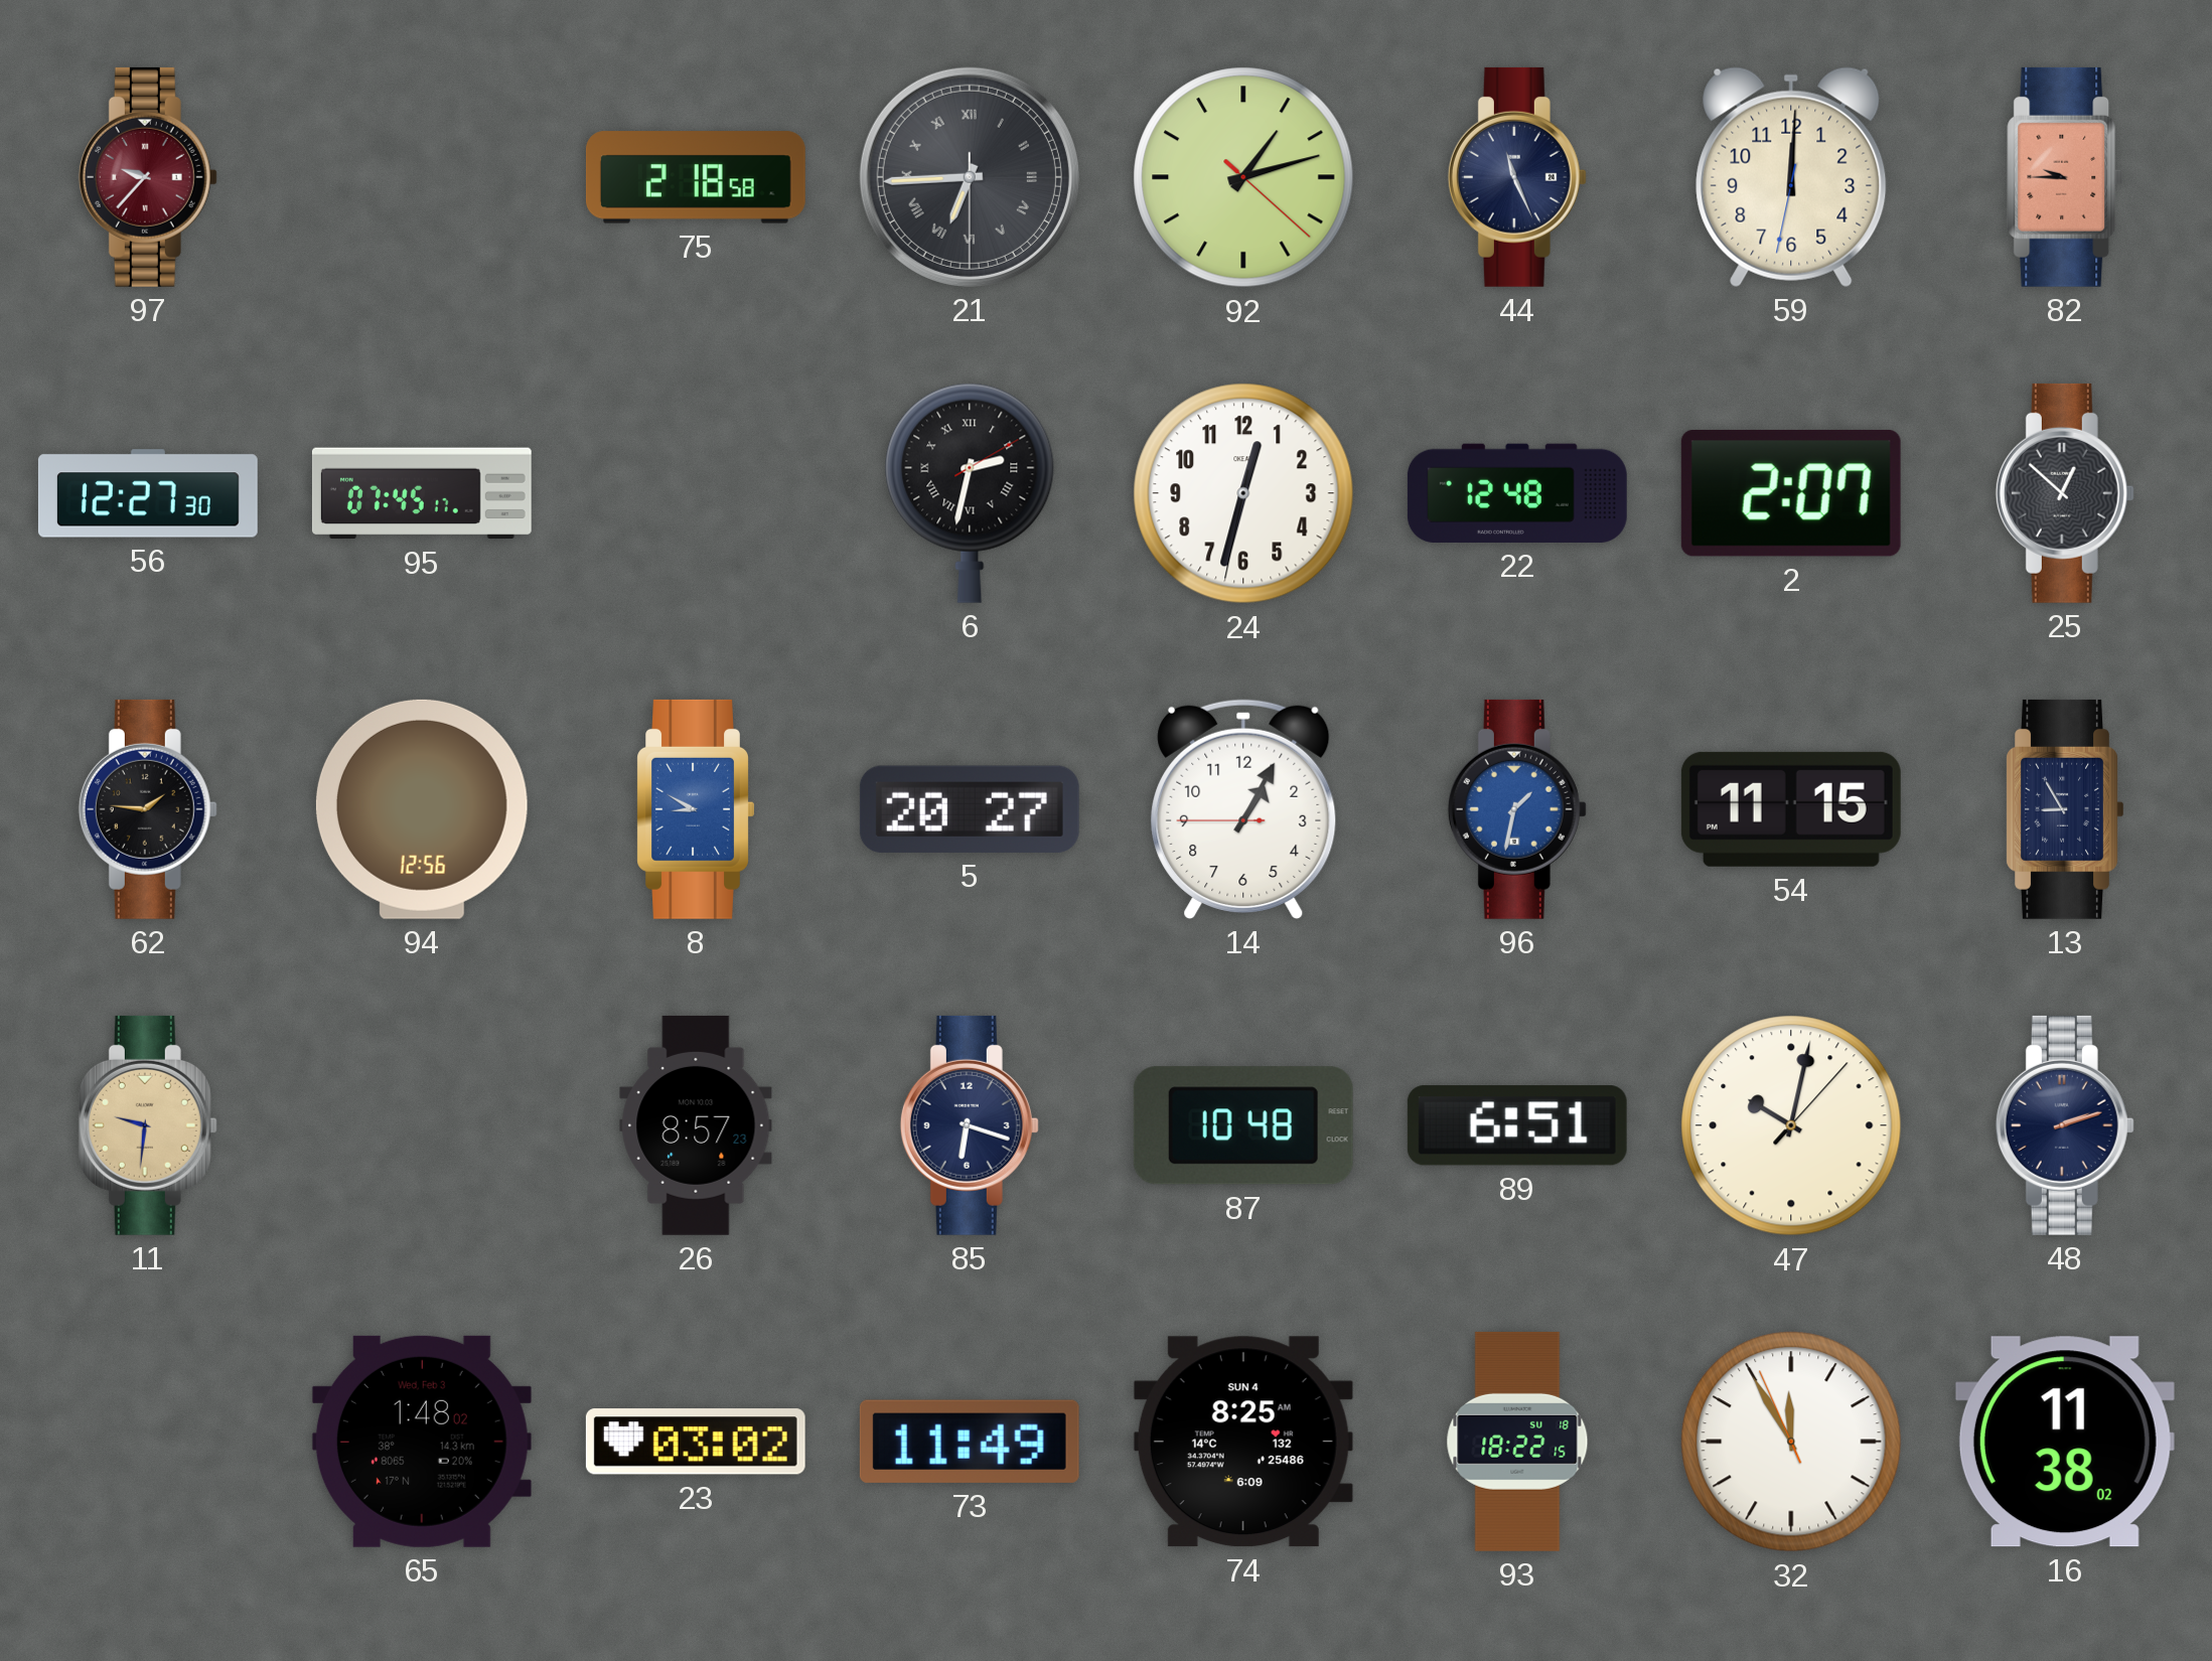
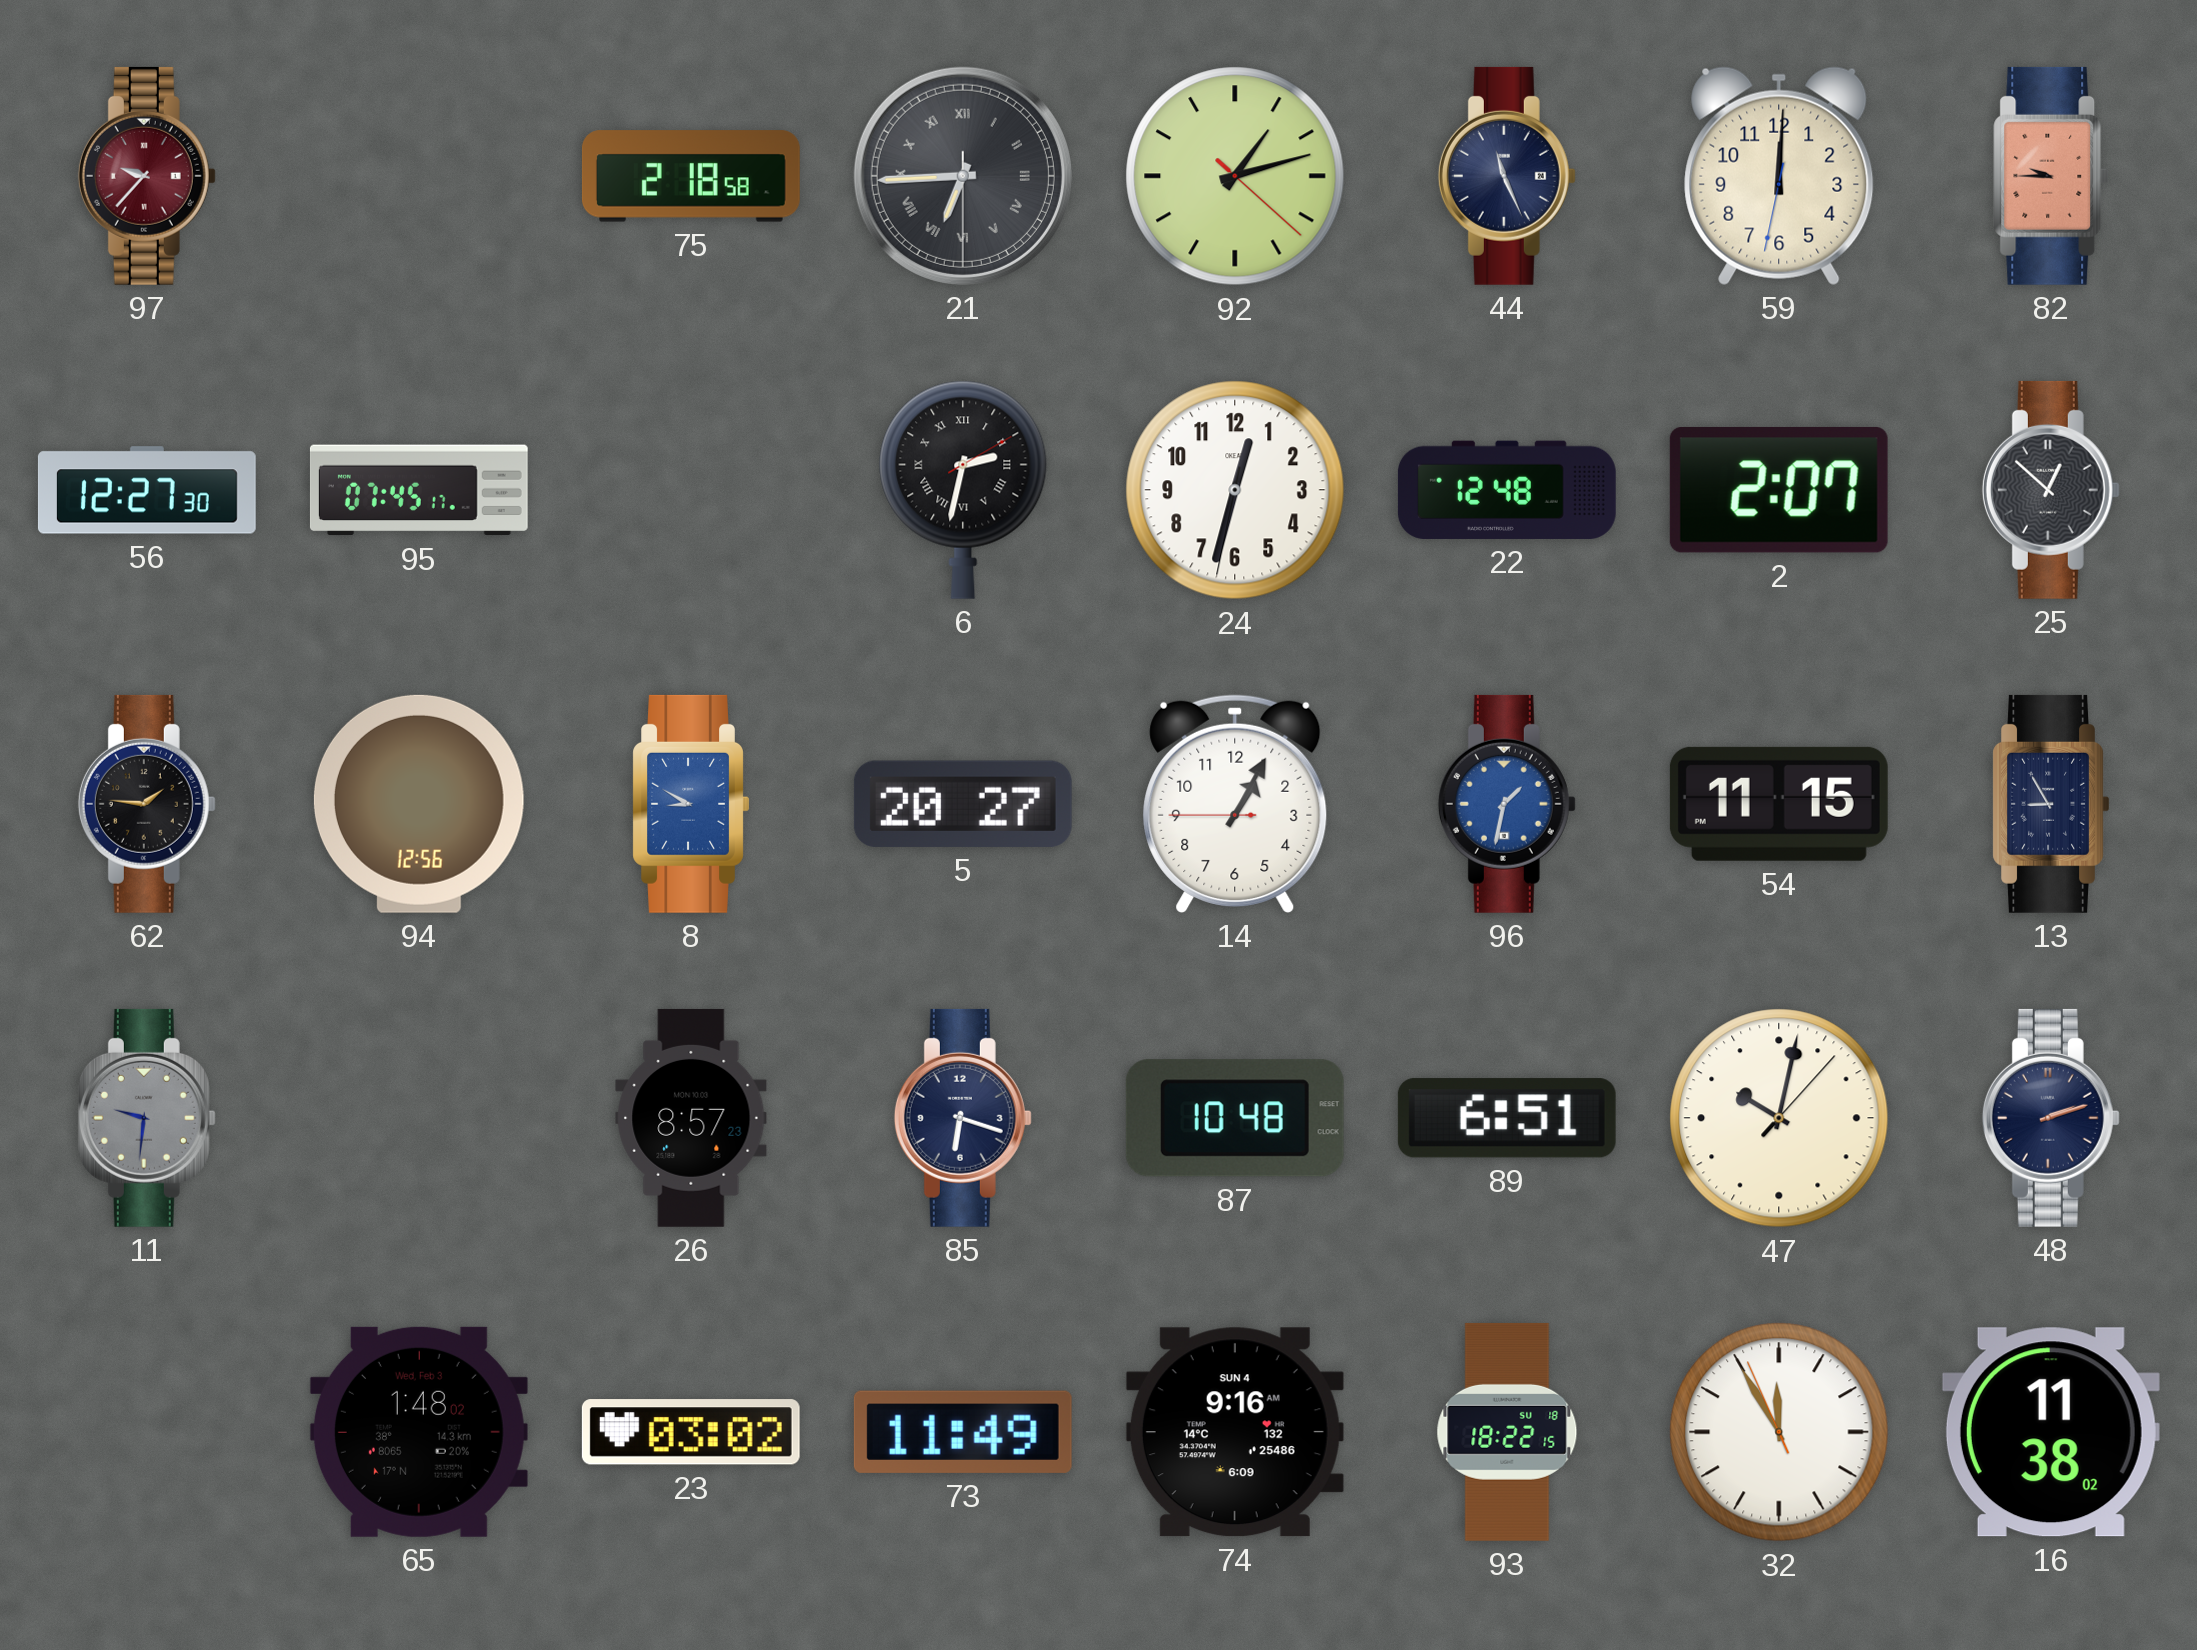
11 dial: champagne -> grey (147, 1118)
74: 8:25 -> 9:16 (1235, 1432)
